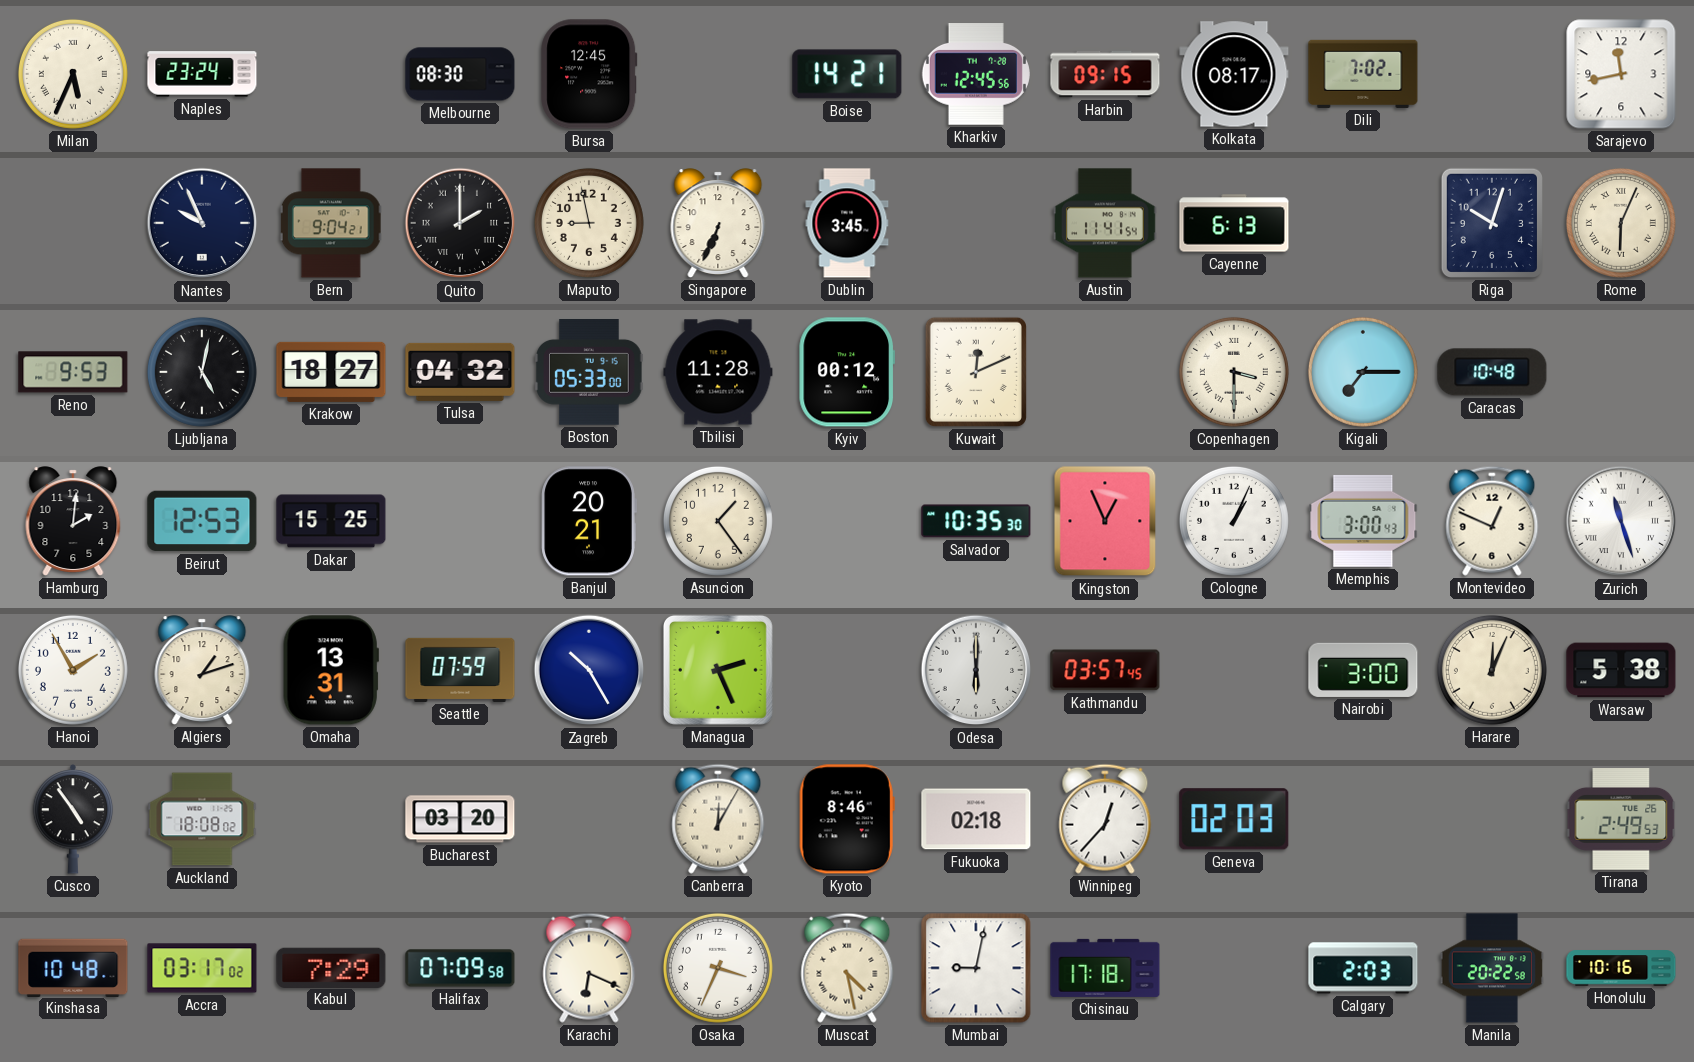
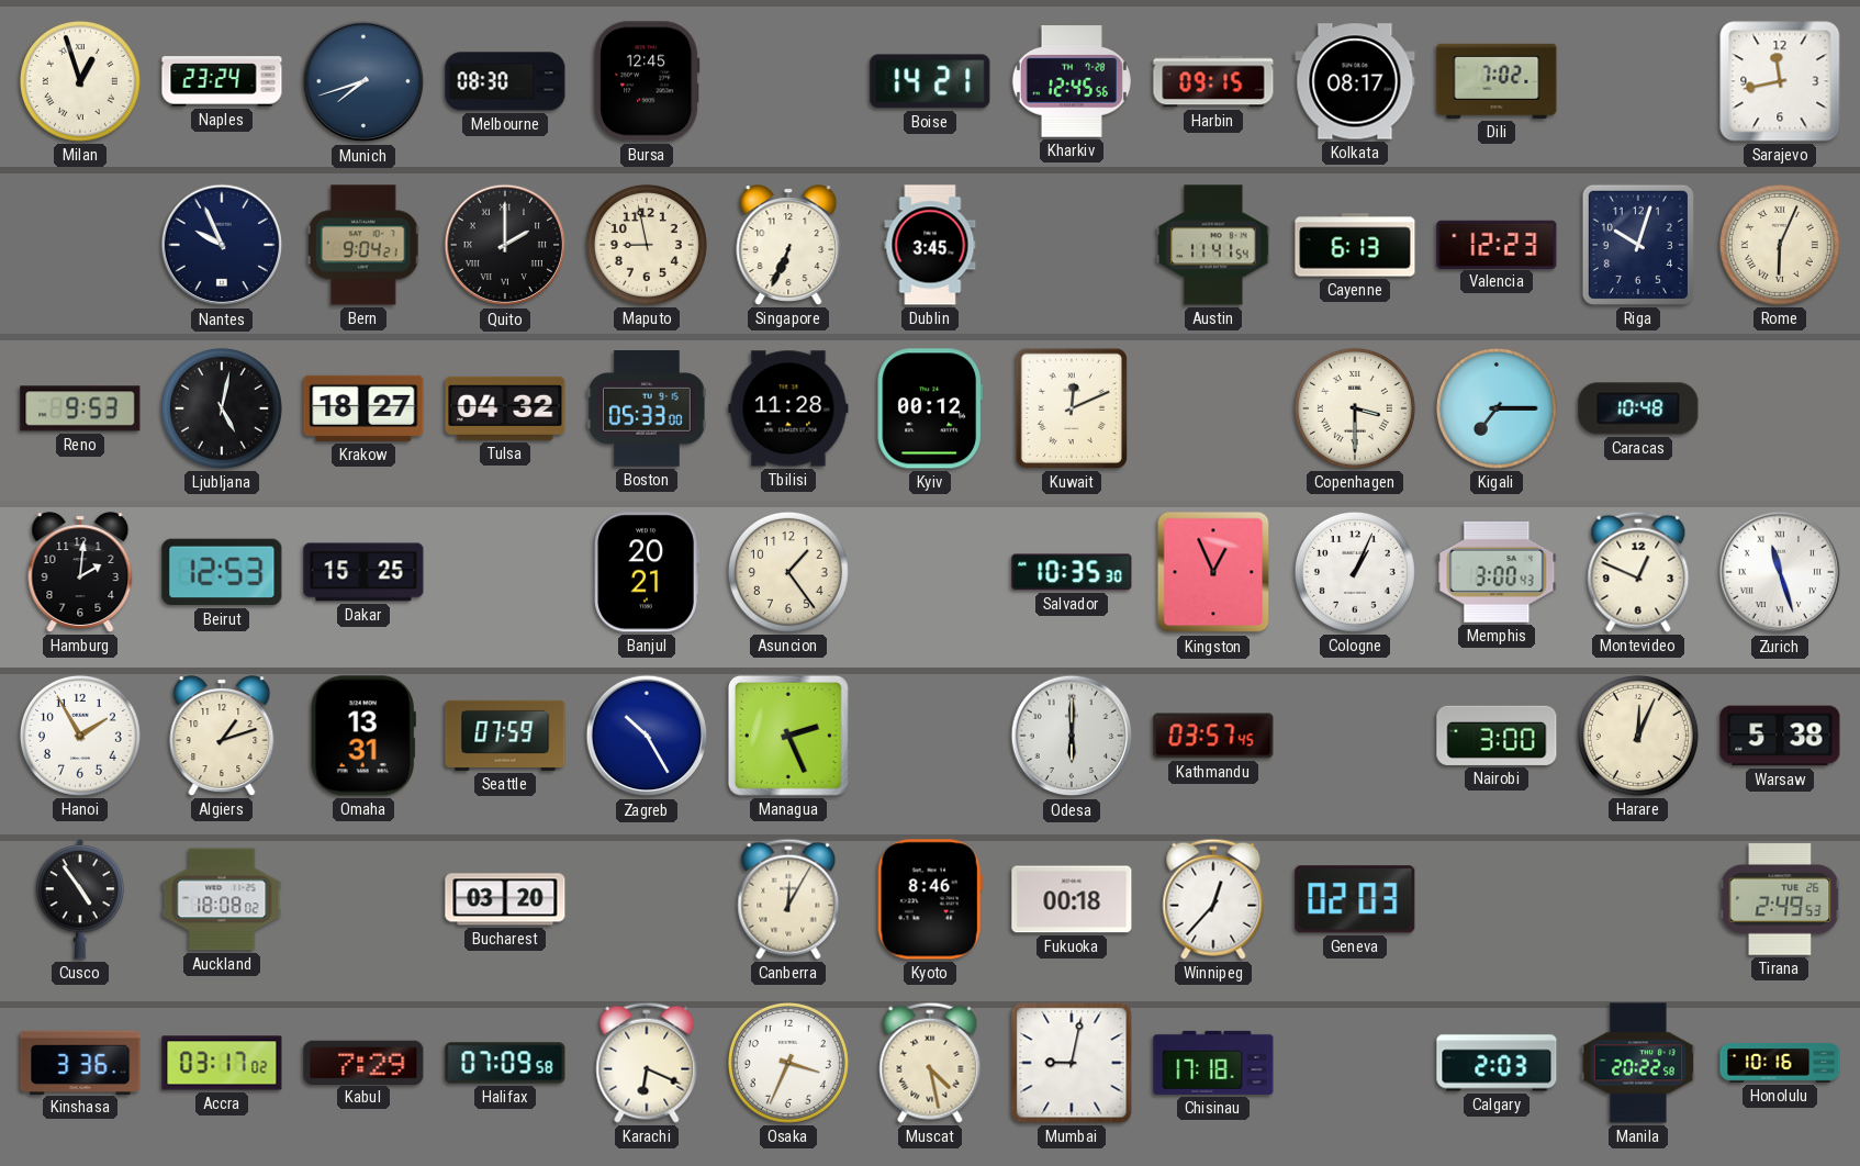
Milan: 5:34 -> 12:57 (80, 81)
Munich: none -> 7:42 (363, 81)
Valencia: none -> 12:23 (1497, 244)
Fukuoka: 02:18 -> 00:18 (1072, 899)
Kinshasa: 10:48 -> 3:36 (80, 1062)
